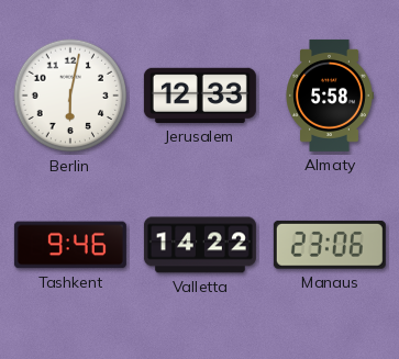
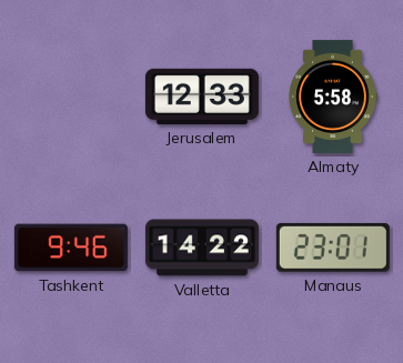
Berlin: 6:02 -> none (70, 96)
Manaus: 23:06 -> 23:01 (333, 248)
